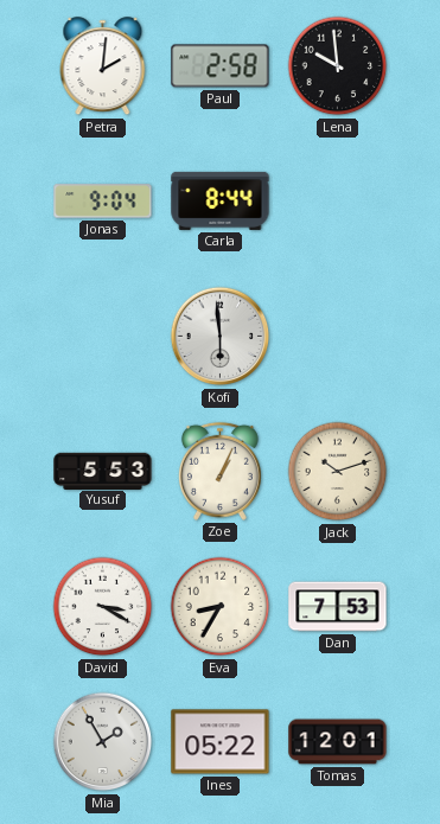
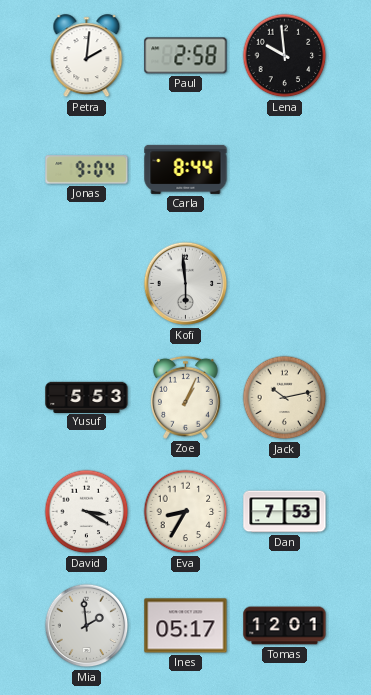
Jack: 10:12 -> 10:13 (285, 398)
Mia: 1:55 -> 1:59 (87, 626)
Ines: 05:22 -> 05:17 (186, 626)
